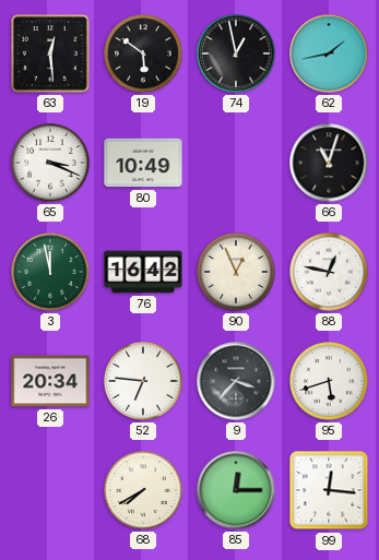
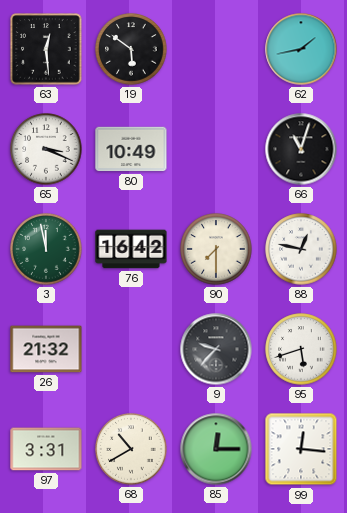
74: 12:58 -> none (236, 53)
90: 12:56 -> 7:30 (216, 249)
26: 20:34 -> 21:32 (46, 349)
52: 6:46 -> none (143, 381)
9: 3:37 -> 9:37 (216, 349)
97: none -> 3:31 (46, 449)
68: 7:40 -> 10:40 (131, 449)
